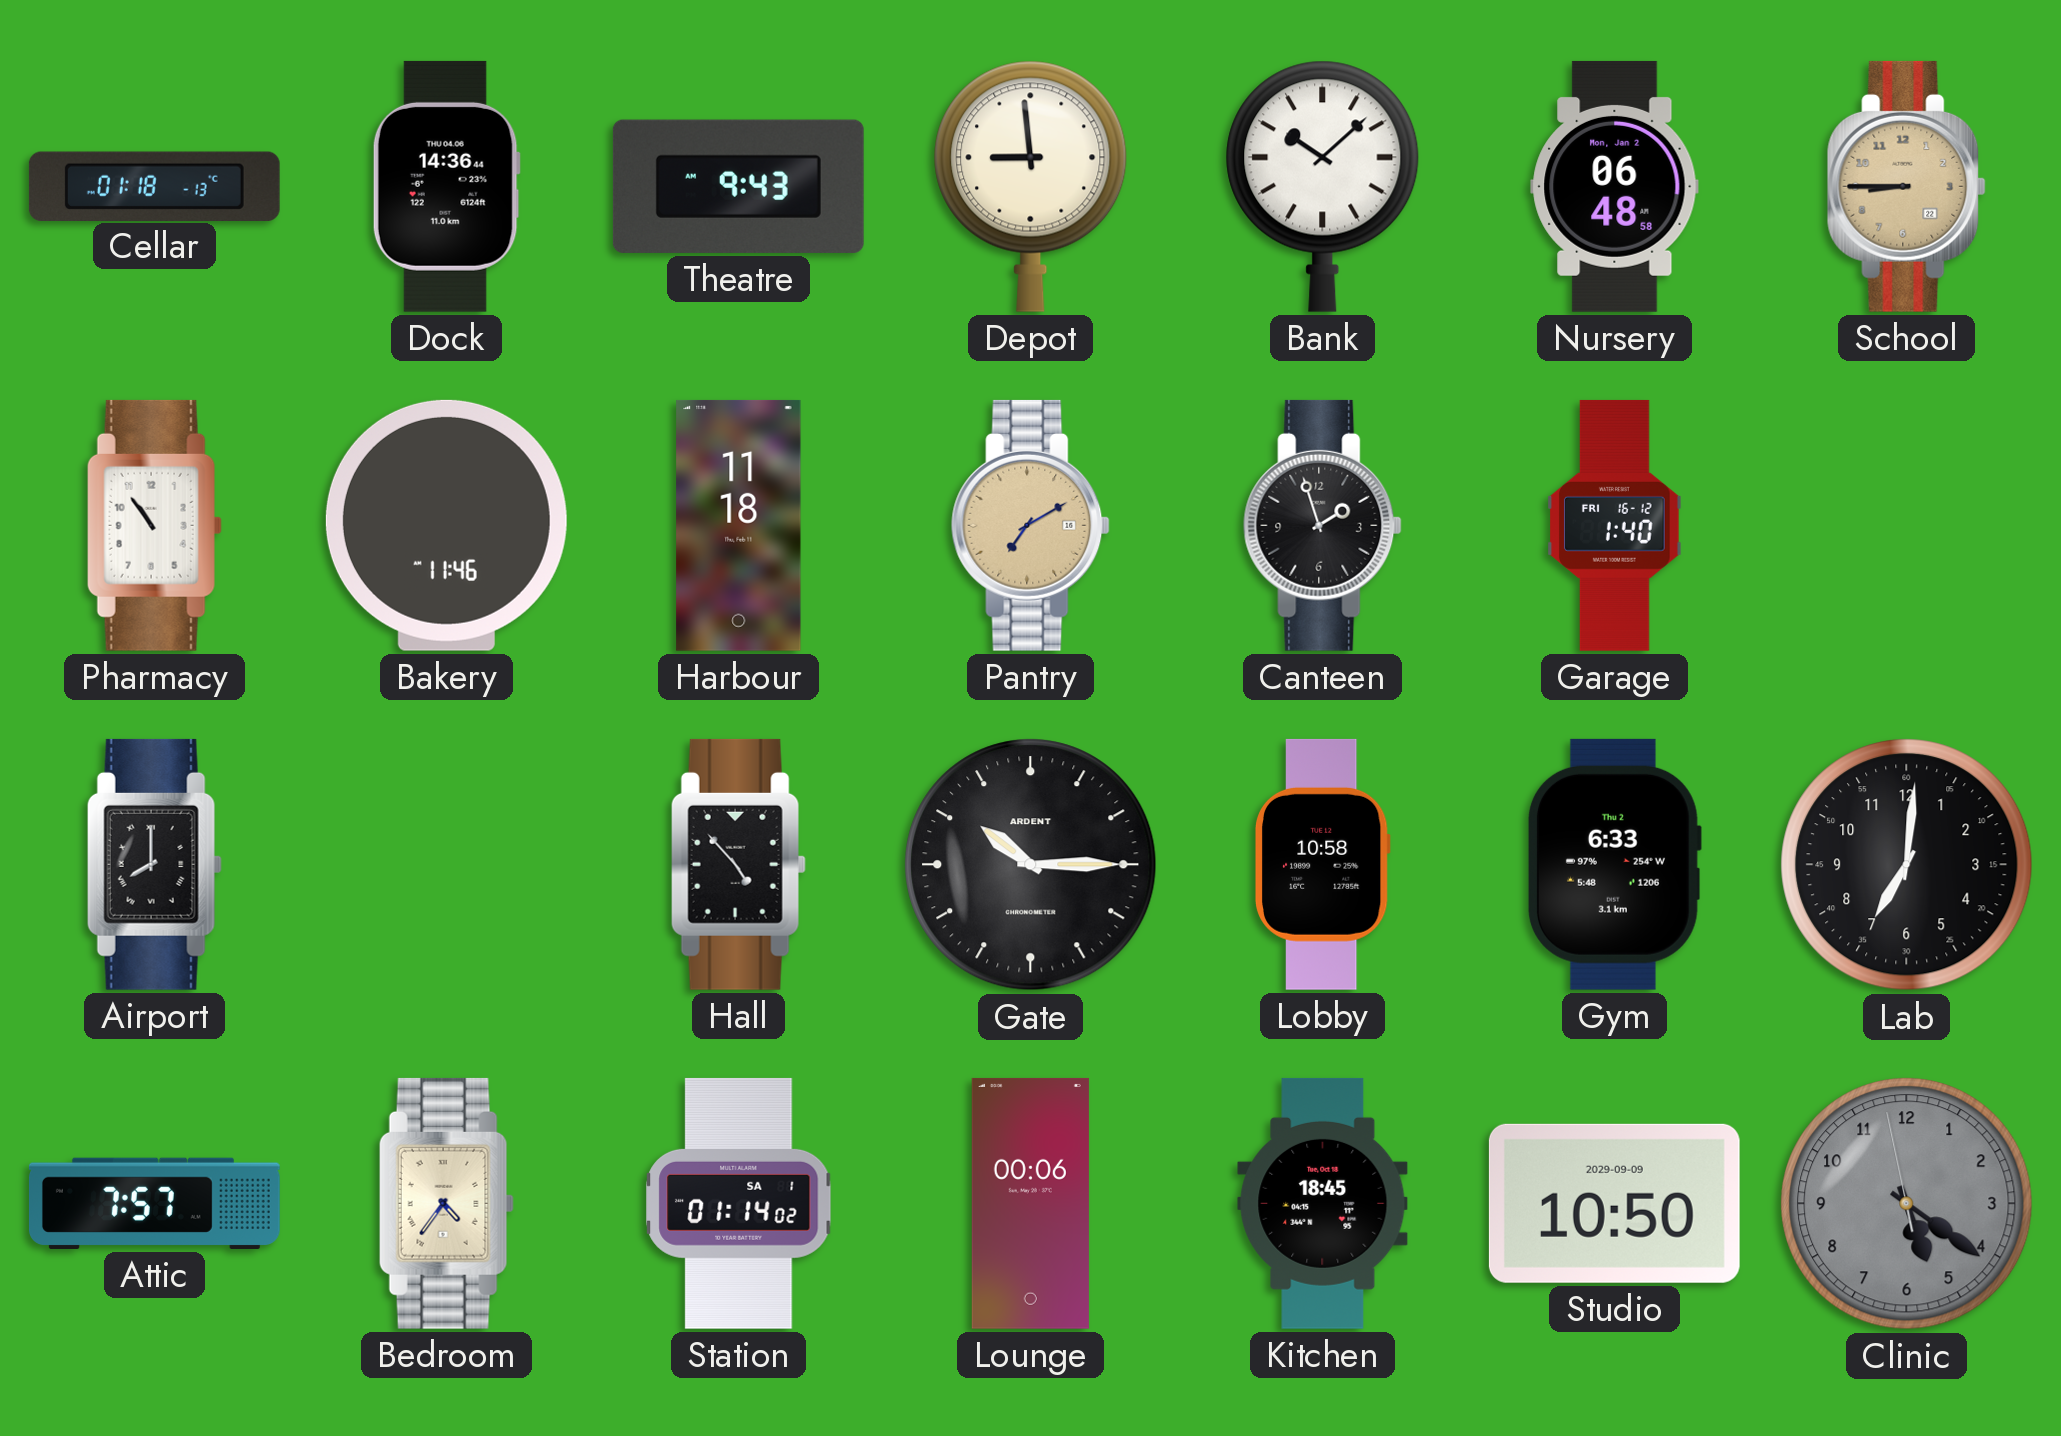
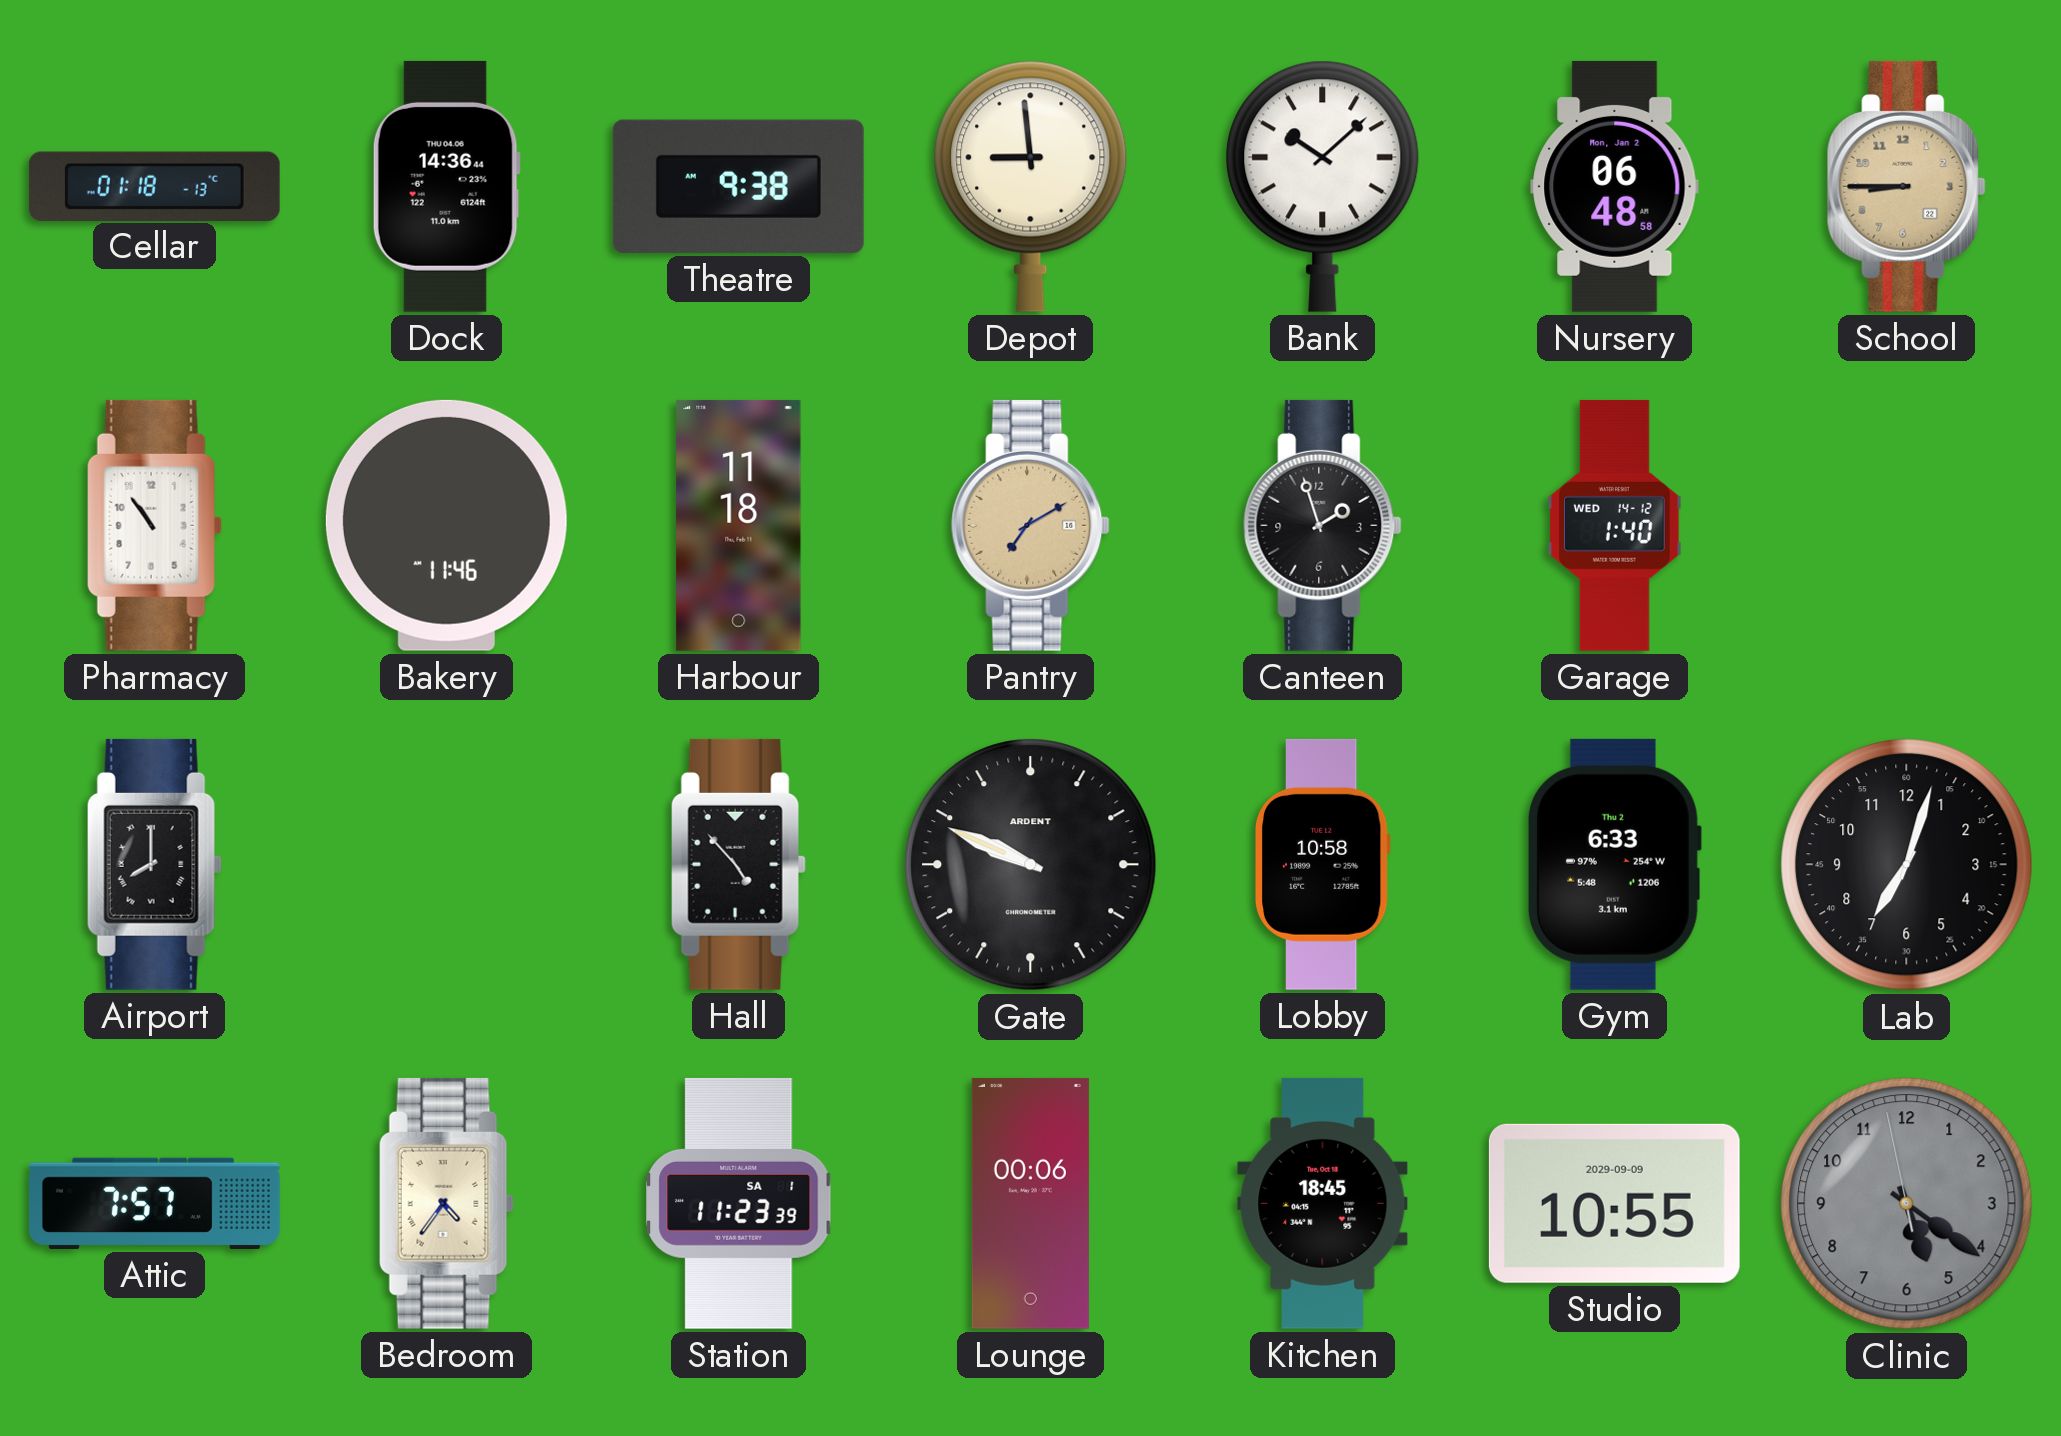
Theatre: 9:43 -> 9:38 (738, 186)
Garage date: FRI 16-12 -> WED 14-12 (1615, 525)
Gate: 10:15 -> 9:49 (1031, 865)
Lab: 7:01 -> 7:03 (1907, 865)
Station: 01:14 -> 11:23 (739, 1203)
Studio: 10:50 -> 10:55 (1614, 1203)
